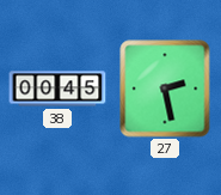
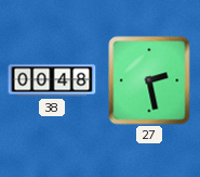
38: 00:45 -> 00:48 (52, 80)
